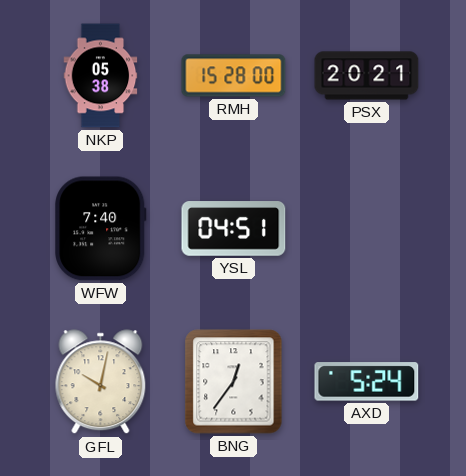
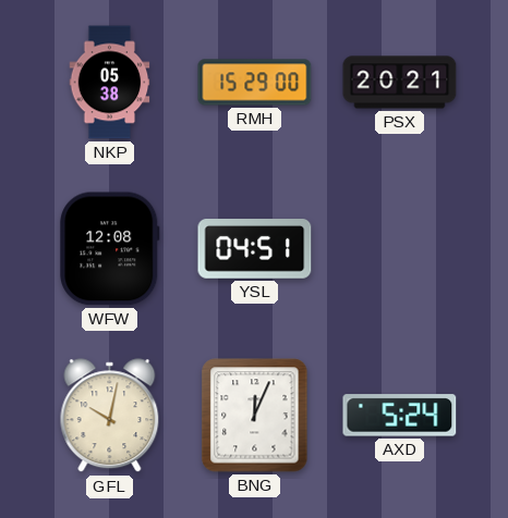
RMH: 15:28 -> 15:29 (255, 83)
WFW: 7:40 -> 12:08 (110, 249)
BNG: 12:36 -> 12:04 (255, 416)
